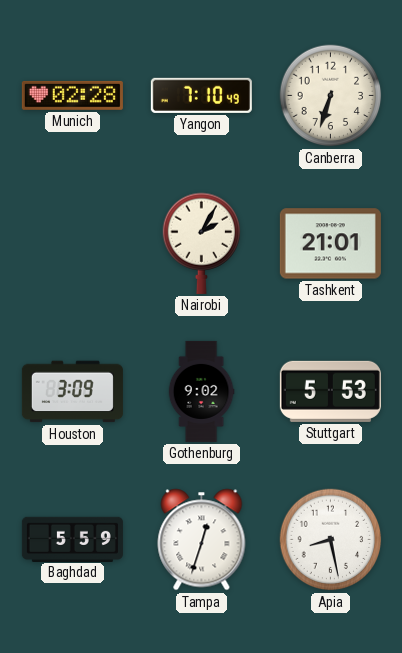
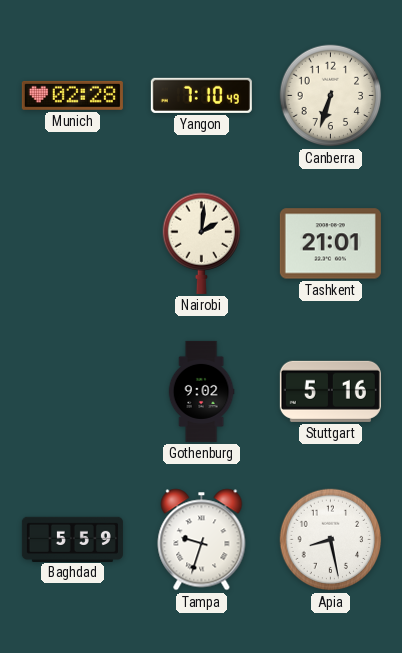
Nairobi: 2:05 -> 2:01 (202, 243)
Houston: 3:09 -> none (72, 392)
Stuttgart: 5:53 -> 5:16 (330, 391)
Tampa: 12:33 -> 9:33 (202, 540)
